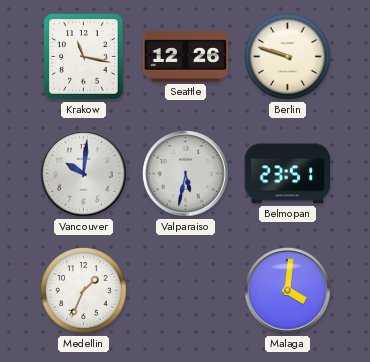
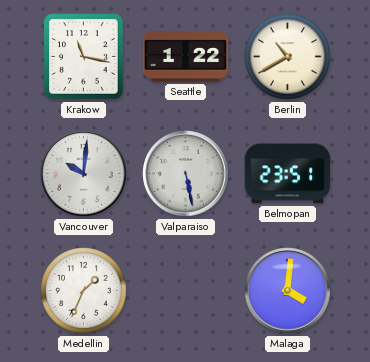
Seattle: 12:26 -> 1:22 (186, 57)
Berlin: 9:48 -> 10:40 (288, 57)
Valparaiso: 5:32 -> 5:28 (186, 174)
